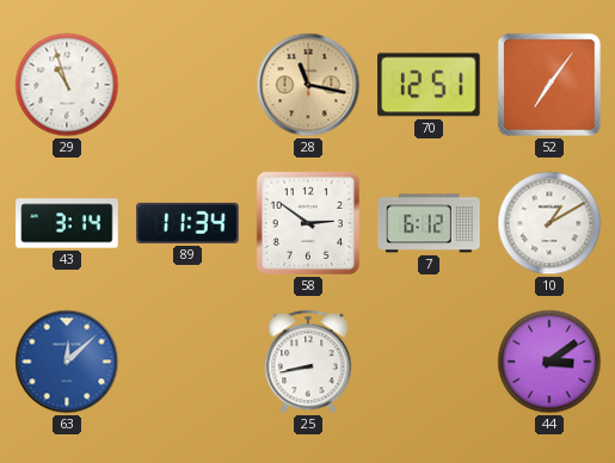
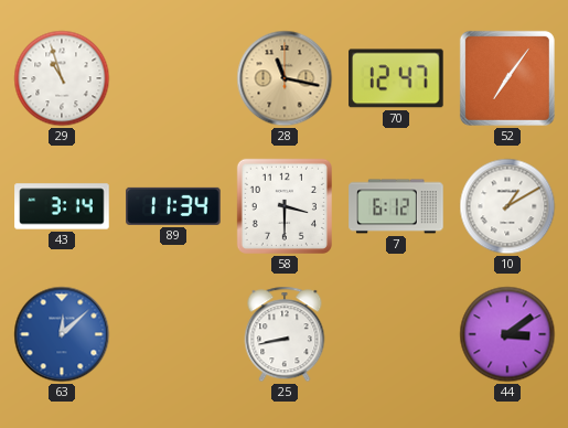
70: 12:51 -> 12:47 (396, 78)
58: 2:51 -> 3:30 (285, 206)
